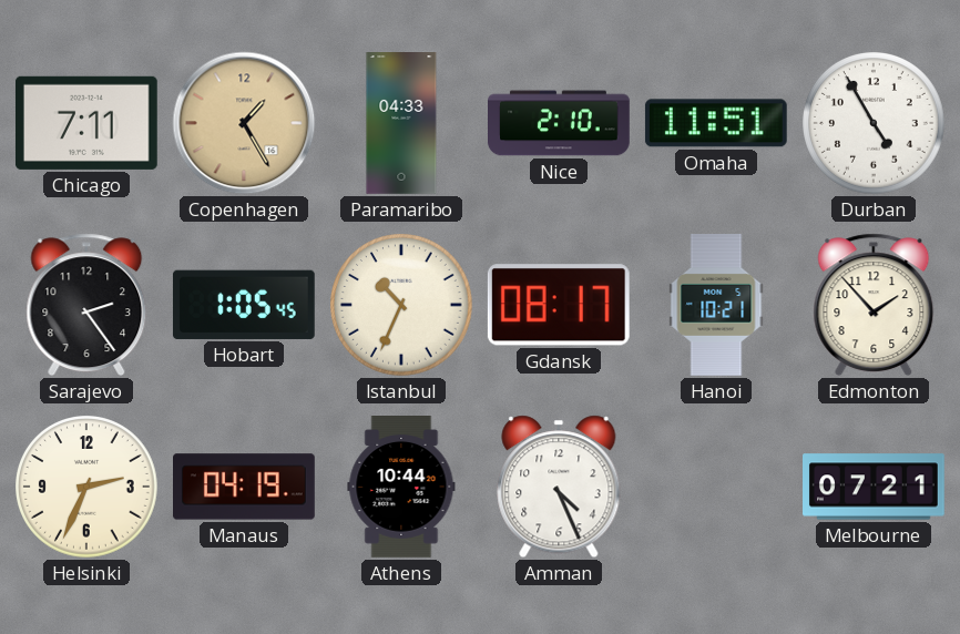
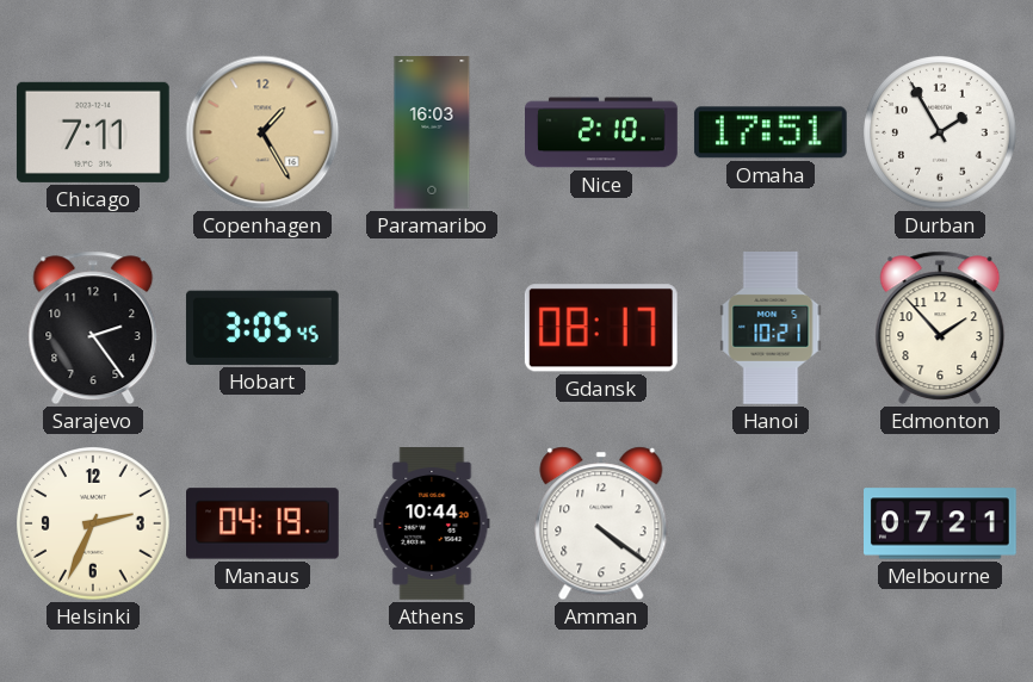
Paramaribo: 04:33 -> 16:03 (432, 134)
Omaha: 11:51 -> 17:51 (771, 132)
Durban: 4:55 -> 1:55 (941, 134)
Hobart: 1:05 -> 3:05 (262, 328)
Istanbul: 10:34 -> none (402, 306)
Amman: 4:26 -> 4:21 (601, 523)
